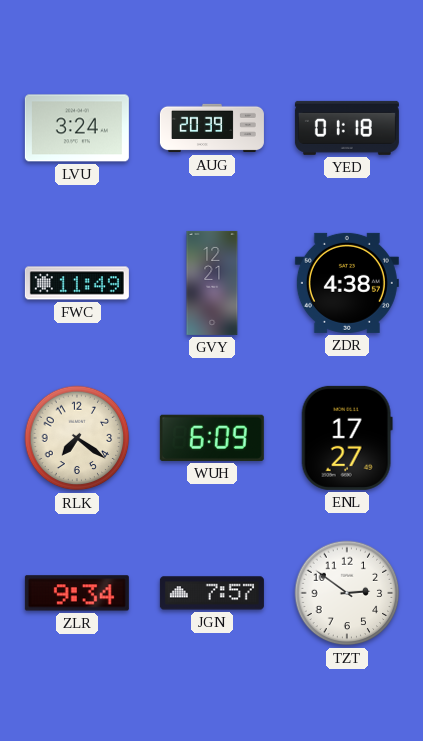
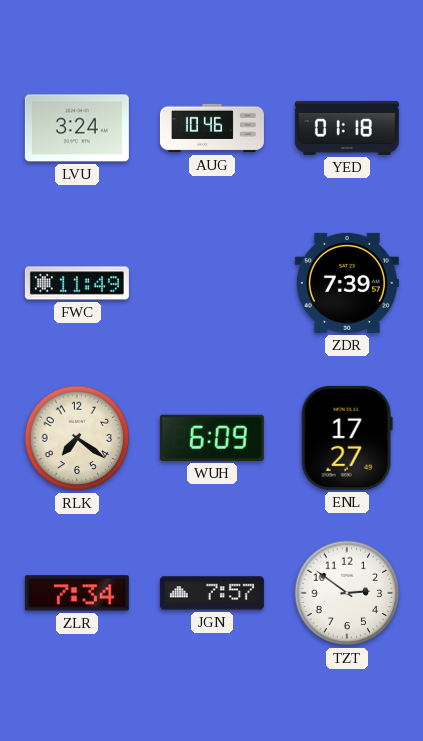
AUG: 20:39 -> 10:46 (212, 128)
GVY: 12:21 -> none (212, 283)
ZDR: 4:38 -> 7:39 (347, 283)
ZLR: 9:34 -> 7:34 (77, 593)
